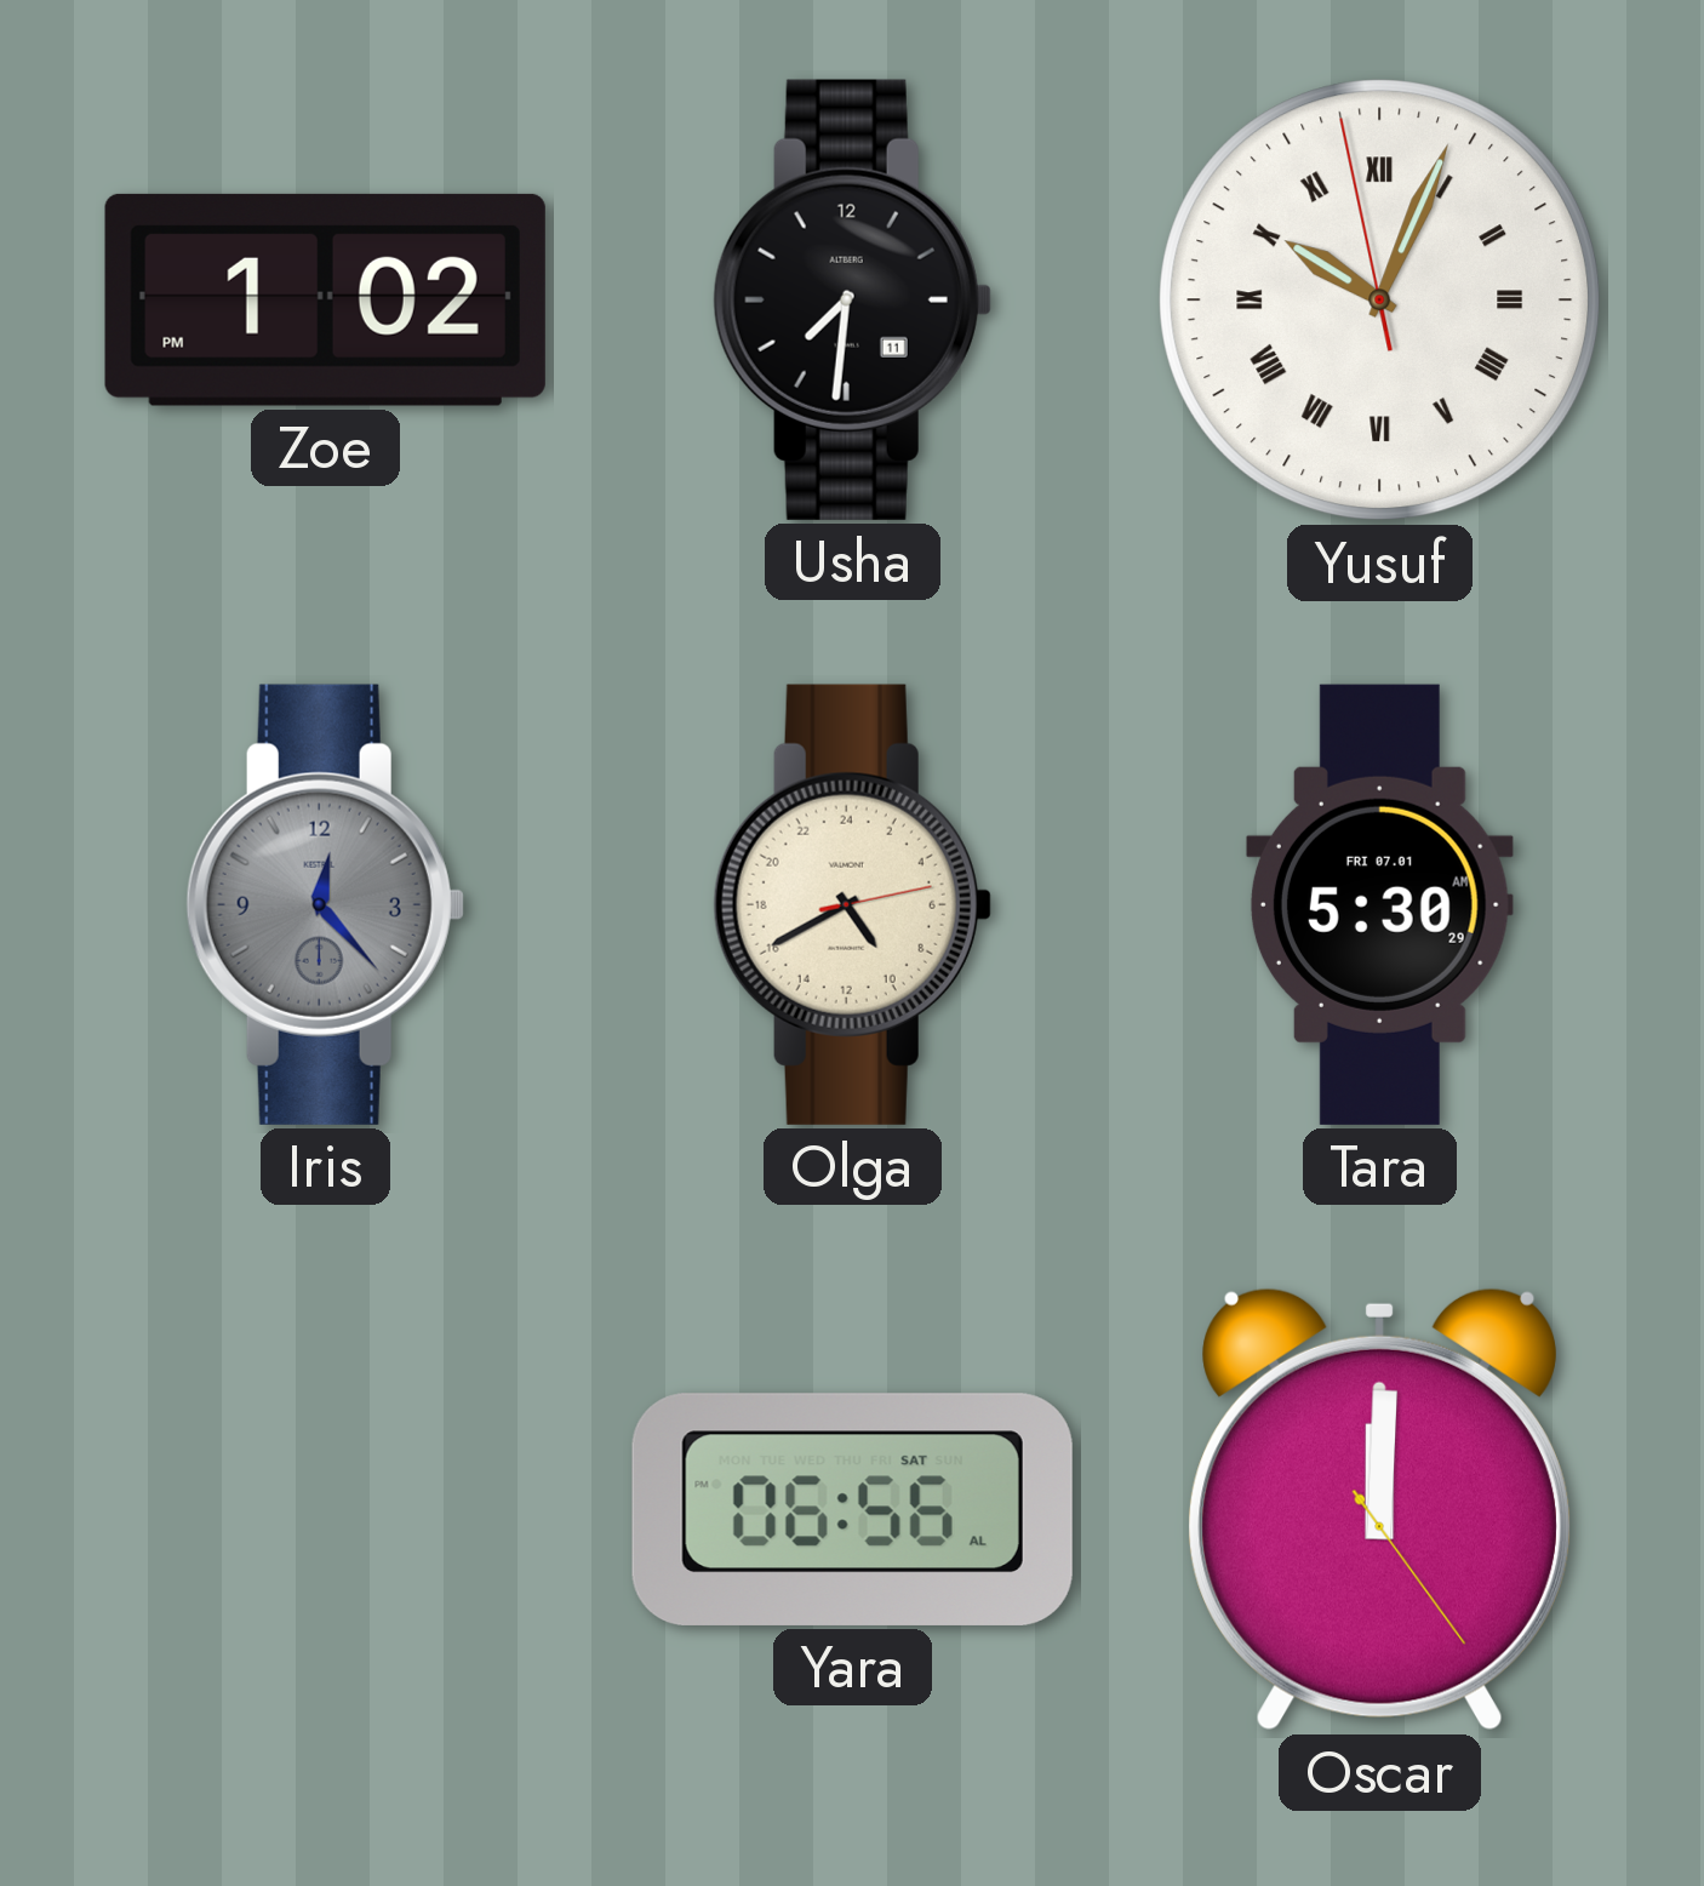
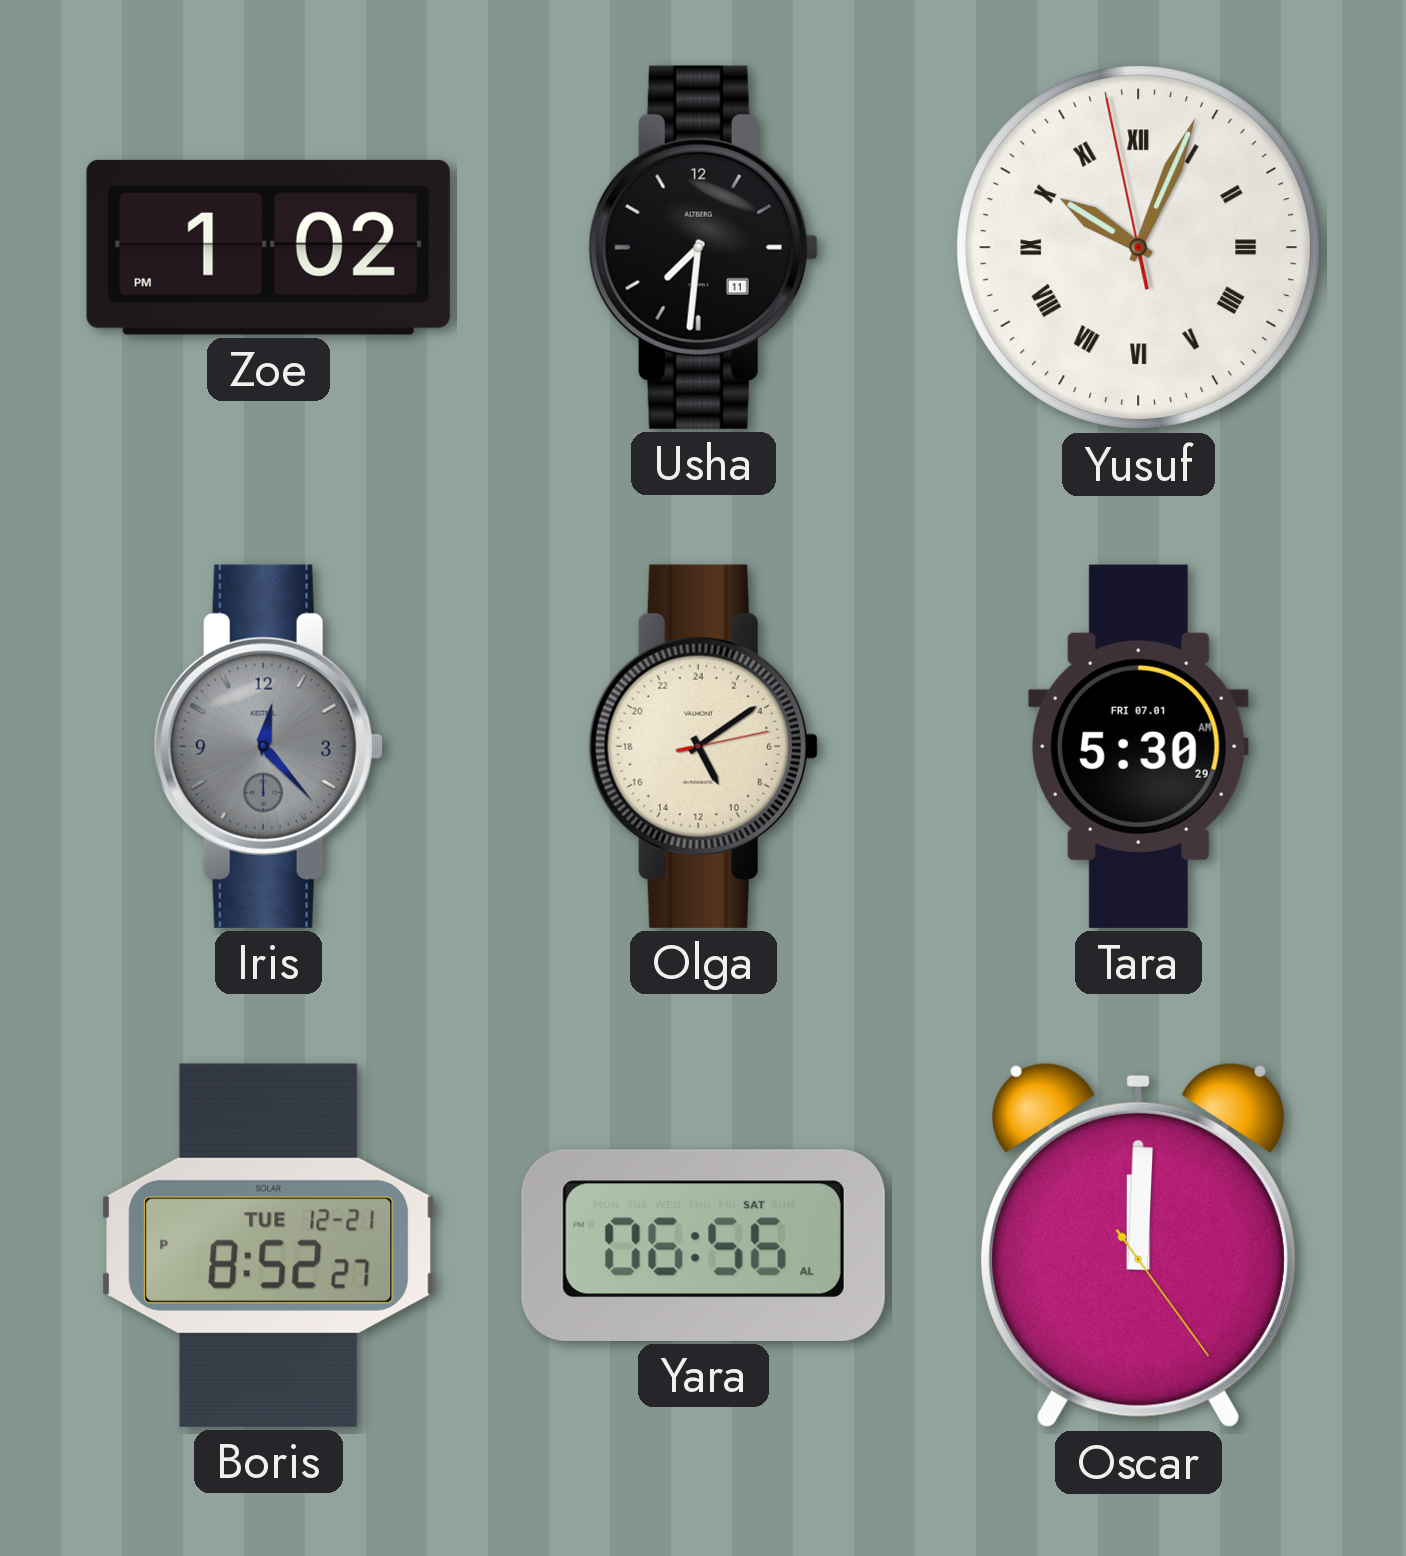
Olga: 9:40 -> 10:09 (703, 746)
Boris: none -> 8:52 (269, 1245)
